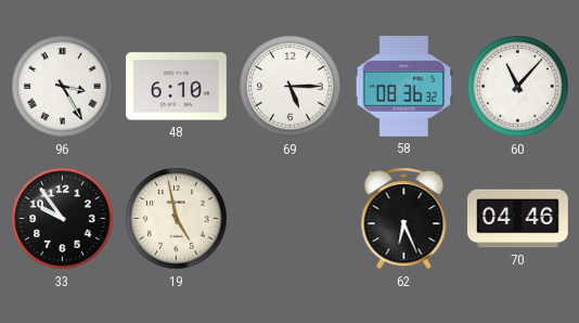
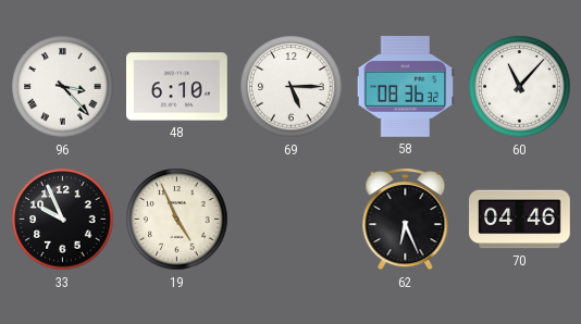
96: 3:25 -> 3:23 (63, 87)
33: 9:54 -> 9:56 (63, 220)
19: 4:58 -> 4:56 (177, 220)
